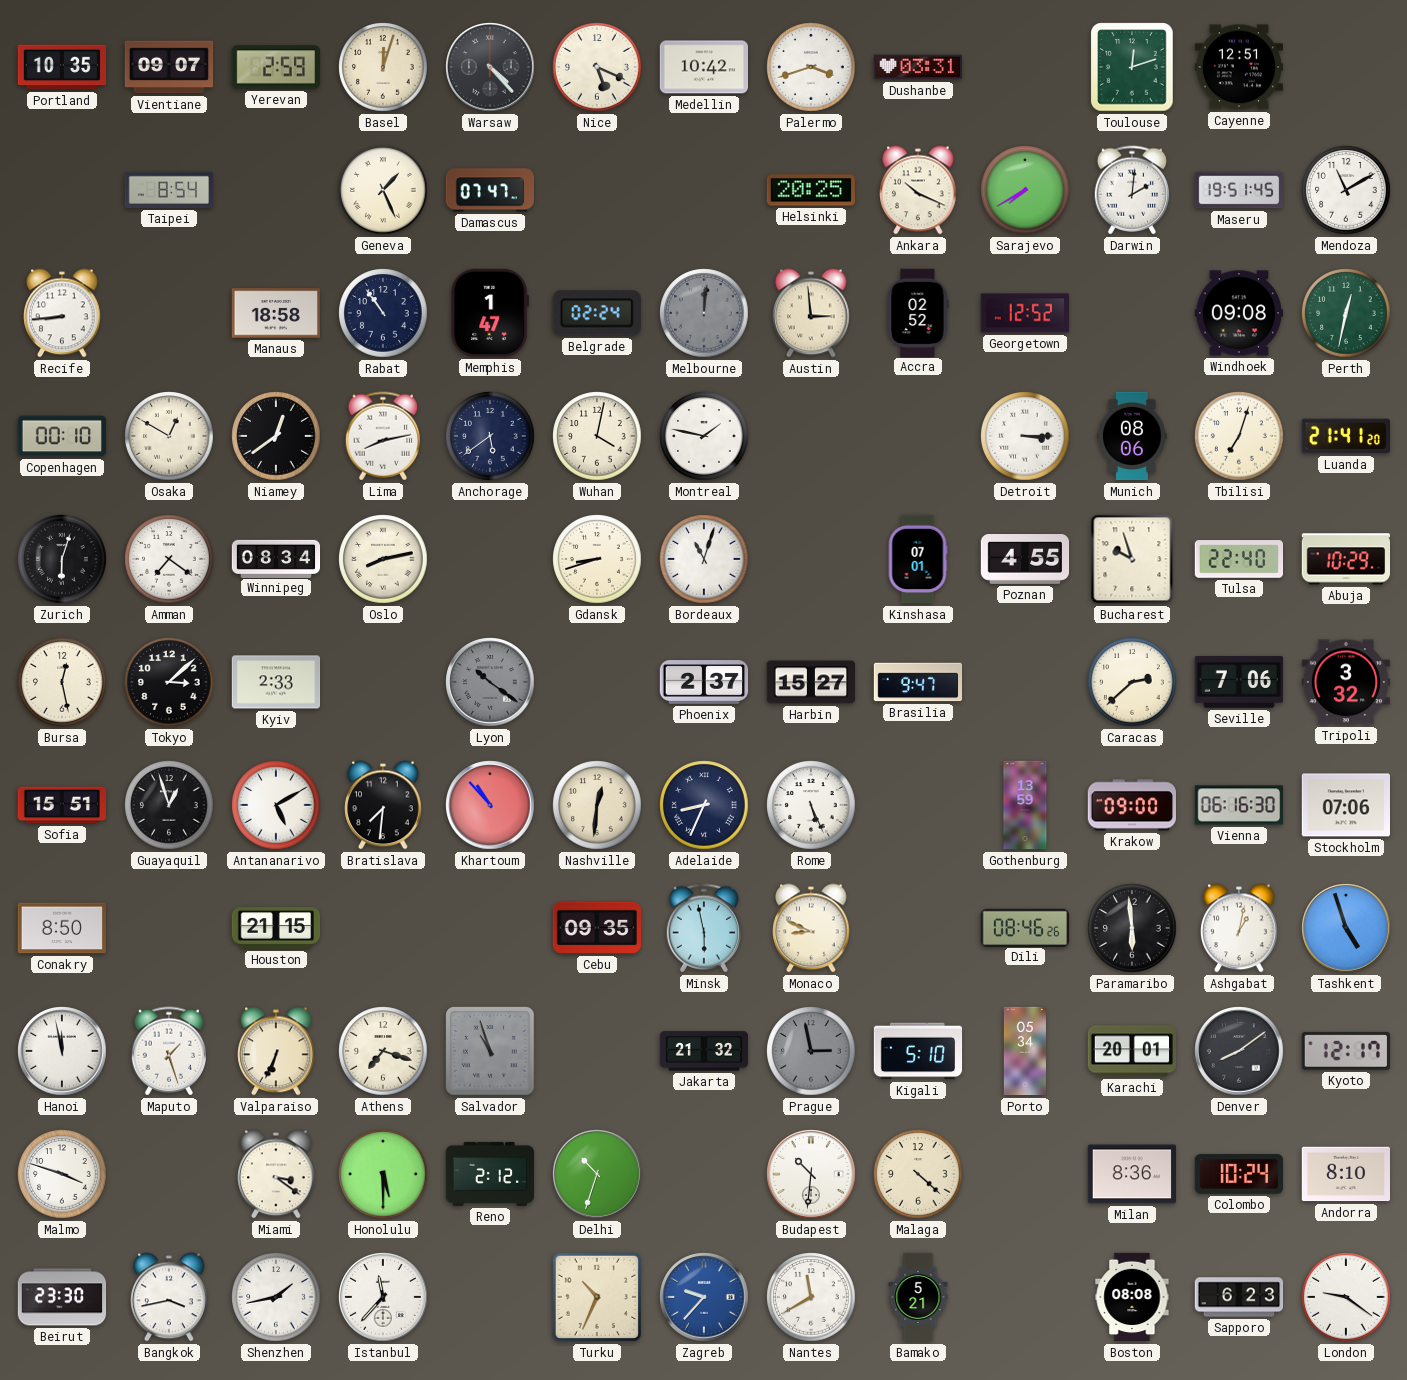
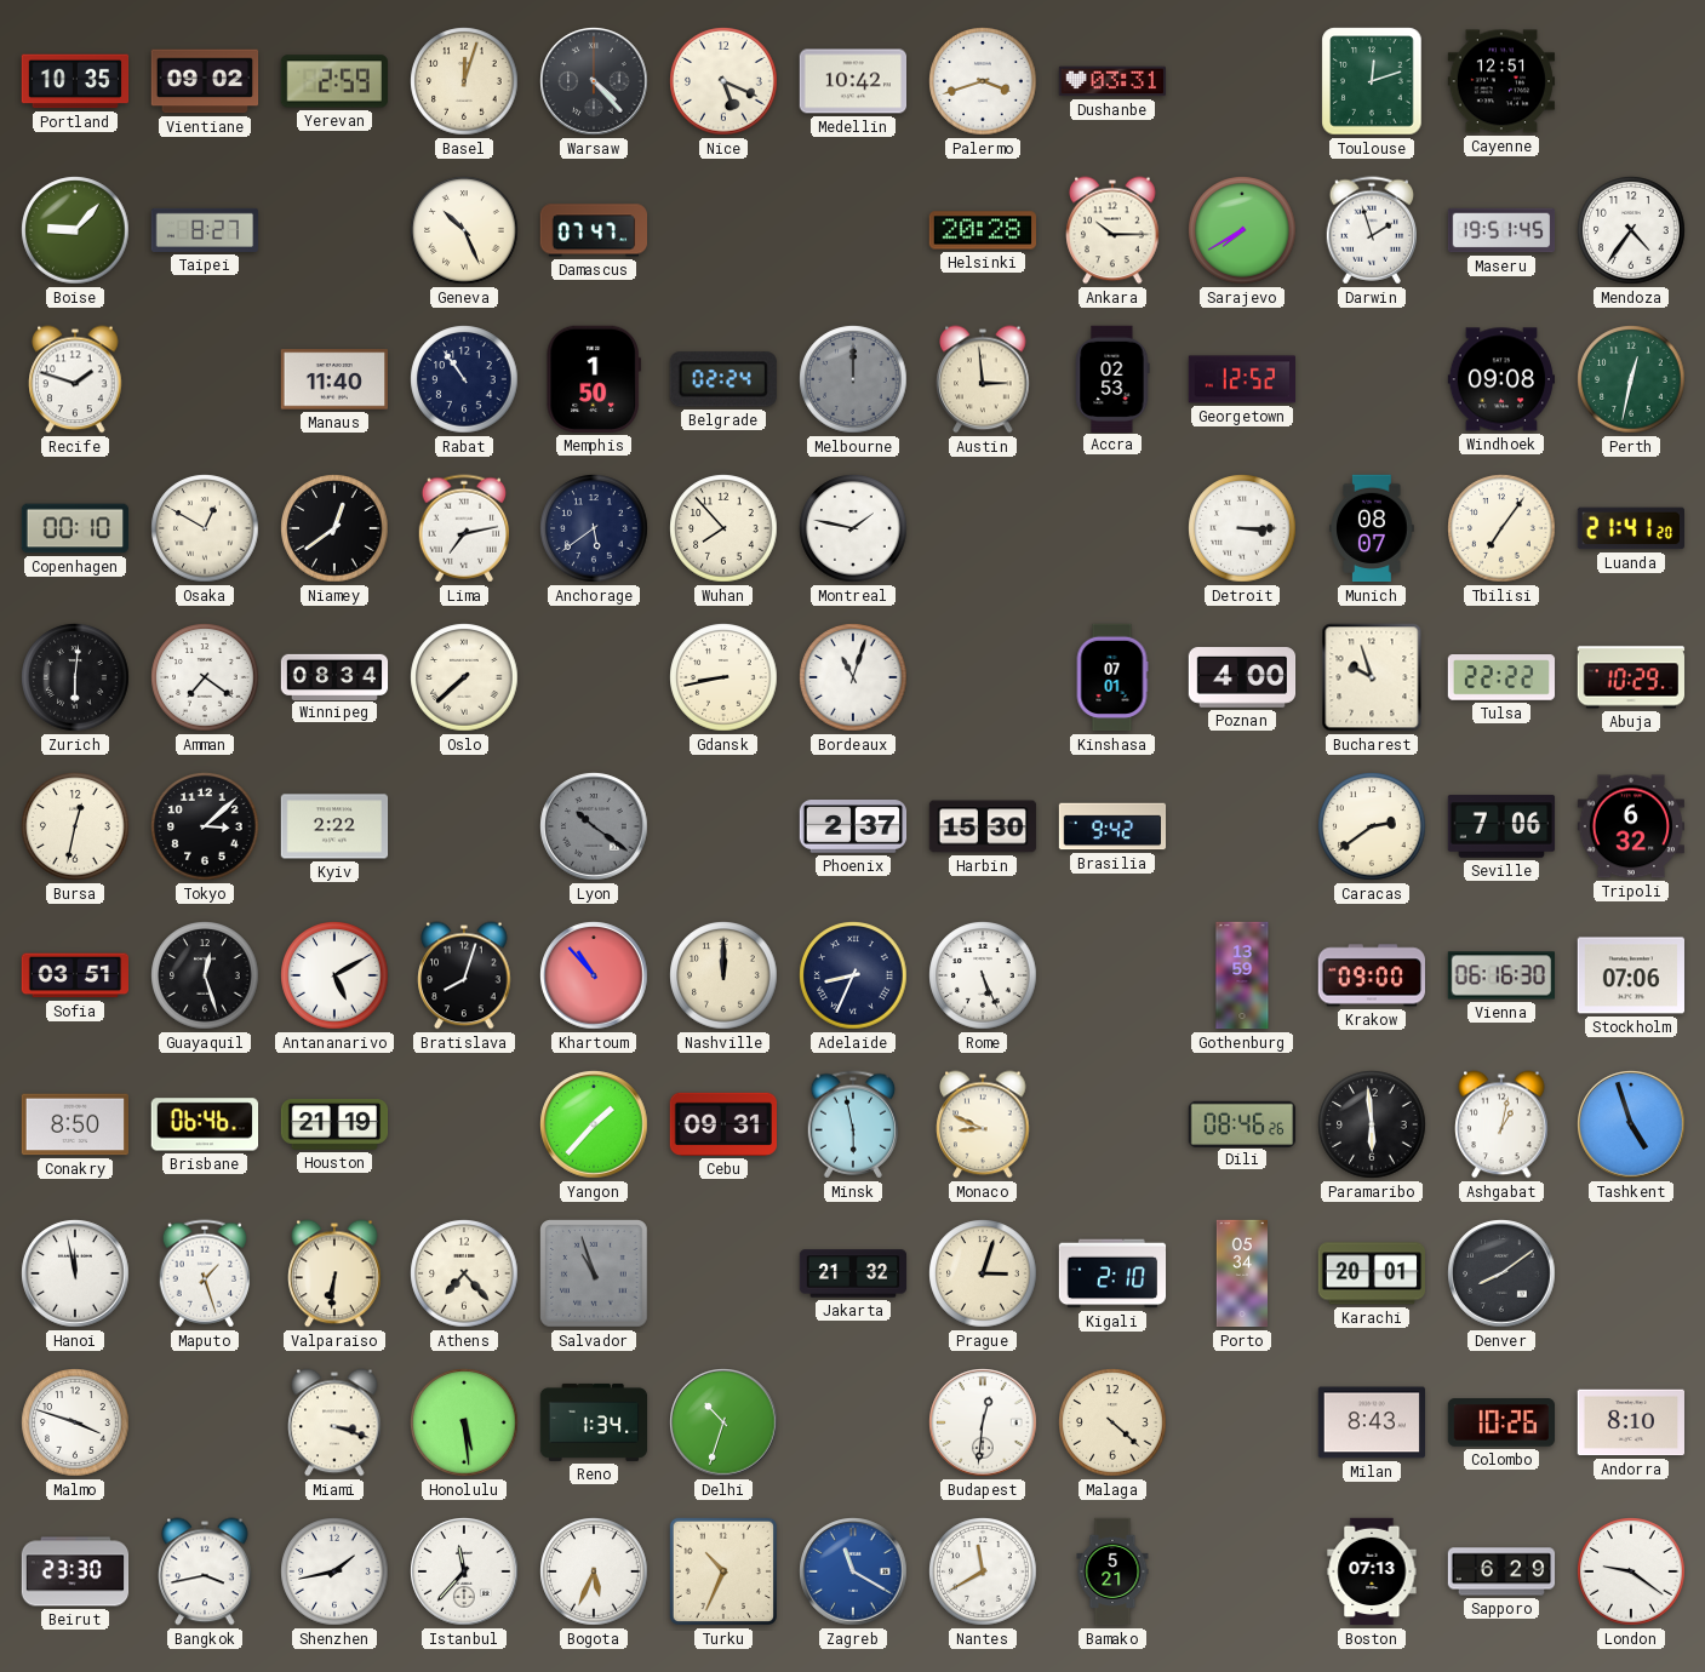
Vientiane: 09:07 -> 09:02 (205, 81)
Boise: none -> 9:07 (75, 230)
Taipei: 8:54 -> 8:27 (205, 230)
Geneva: 1:26 -> 10:26 (464, 230)
Helsinki: 20:25 -> 20:28 (982, 230)
Ankara: 10:19 -> 10:15 (1112, 230)
Darwin: 2:01 -> 1:57 (1371, 230)
Mendoza: 11:10 -> 4:36 (1631, 230)
Recife: 8:44 -> 1:48 (75, 379)
Manaus: 18:58 -> 11:40 (333, 379)
Memphis: 1:47 -> 1:50 (594, 379)
Melbourne: 12:01 -> 12:00 (853, 379)
Accra: 02:52 -> 02:53 (1112, 378)
Lima: 8:13 -> 7:13 (463, 528)
Wuhan: 4:02 -> 7:53 (723, 528)
Munich: 08:06 -> 08:07 (1372, 528)
Tbilisi: 7:03 -> 7:06 (1501, 528)
Zurich: 6:03 -> 6:01 (75, 677)
Oslo: 8:13 -> 7:38 (464, 677)
Gdansk: 8:42 -> 8:43 (723, 677)
Poznan: 4:55 -> 4:00 (1242, 678)
Tulsa: 22:40 -> 22:22 (1501, 677)
Bursa: 12:28 -> 12:32 (75, 826)
Kyiv: 2:33 -> 2:22 (334, 826)
Harbin: 15:27 -> 15:30 (983, 826)
Brasilia: 9:47 -> 9:42 (1112, 826)
Caracas: 2:38 -> 2:39 (1372, 826)
Tripoli: 3:32 -> 6:32 (1630, 826)
Sofia: 15:51 -> 03:51 (74, 975)
Guayaquil: 12:57 -> 12:27 (205, 975)
Bratislava: 7:31 -> 8:03 (464, 975)
Nashville: 12:31 -> 12:00 (723, 975)
Brisbane: none -> 06:46 (204, 1124)
Houston: 21:15 -> 21:19 (334, 1126)
Yangon: none -> 1:37 (594, 1124)
Cebu: 09:35 -> 09:31 (722, 1124)
Valparaiso: 6:34 -> 6:31 (334, 1273)
Athens: 7:18 -> 7:23 (464, 1273)
Prague: 2:58 -> 3:03 (983, 1273)
Prague dial: grey -> cream (983, 1273)
Kigali: 5:10 -> 2:10 (1112, 1273)
Kyoto: 12:17 -> none (1346, 1051)
Miami: 3:21 -> 3:18 (334, 1422)
Honolulu: 5:30 -> 5:29 (464, 1422)
Reno: 2:12 -> 1:34 (594, 1422)
Budapest: 10:31 -> 12:31 (983, 1422)
Milan: 8:36 -> 8:43 (1371, 1422)
Colombo: 10:24 -> 10:26 (1500, 1422)
Bogota: none -> 5:34 (594, 1571)
Zagreb: 9:37 -> 11:20 (853, 1571)
Boston: 08:08 -> 07:13 (1372, 1571)
Sapporo: 6:23 -> 6:29 (1501, 1571)
